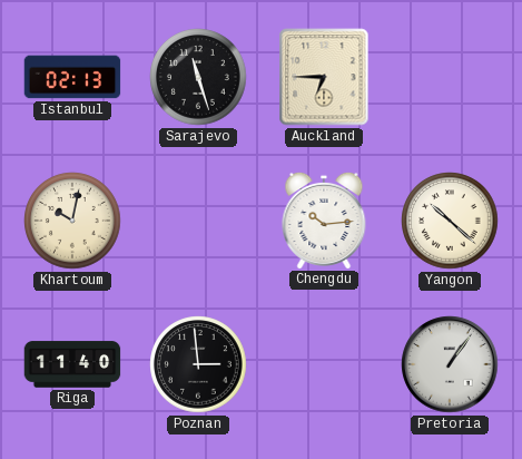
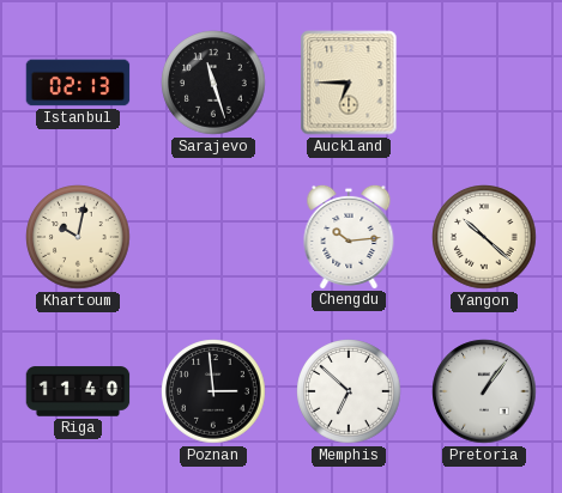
Memphis: none -> 6:52 (349, 391)
